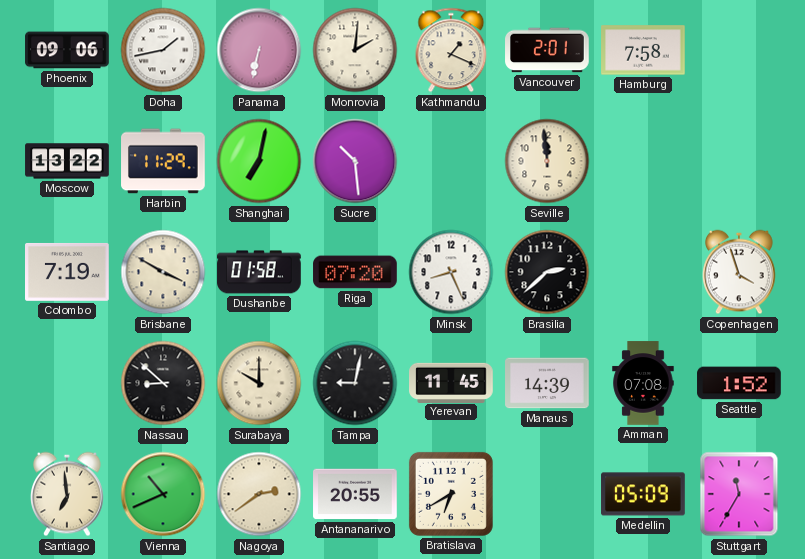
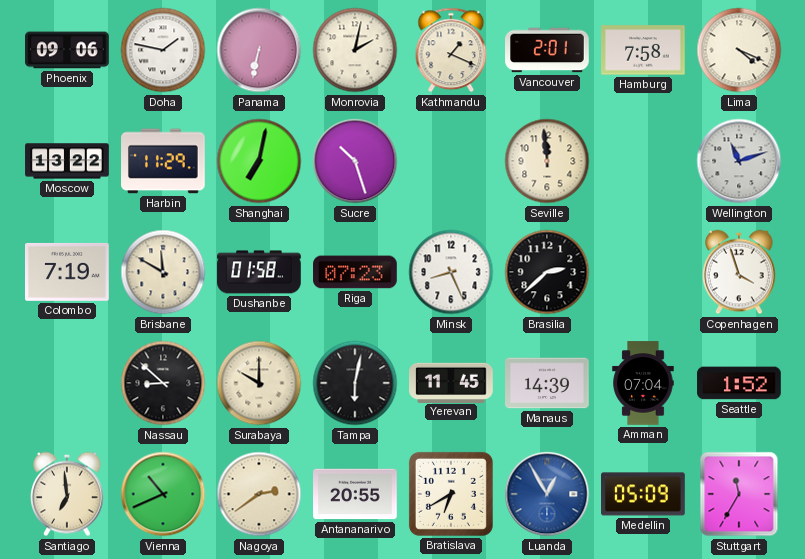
Doha: 1:43 -> 1:47 (163, 50)
Monrovia: 2:01 -> 2:02 (355, 50)
Lima: none -> 4:19 (739, 50)
Sucre: 10:29 -> 10:27 (355, 161)
Wellington: none -> 11:12 (739, 161)
Brisbane: 3:50 -> 11:50 (163, 272)
Riga: 07:20 -> 07:23 (355, 272)
Tampa: 9:02 -> 6:02 (355, 383)
Amman: 07:08 -> 07:04 (643, 383)
Luanda: none -> 12:55 (547, 494)
